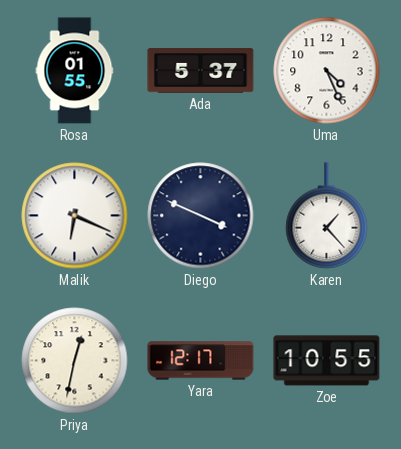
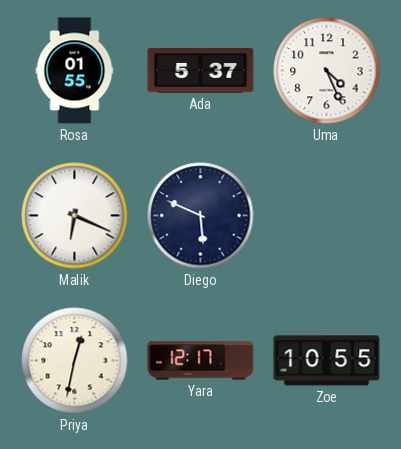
Diego: 3:49 -> 5:49 (201, 216)
Karen: 1:23 -> none (327, 216)
